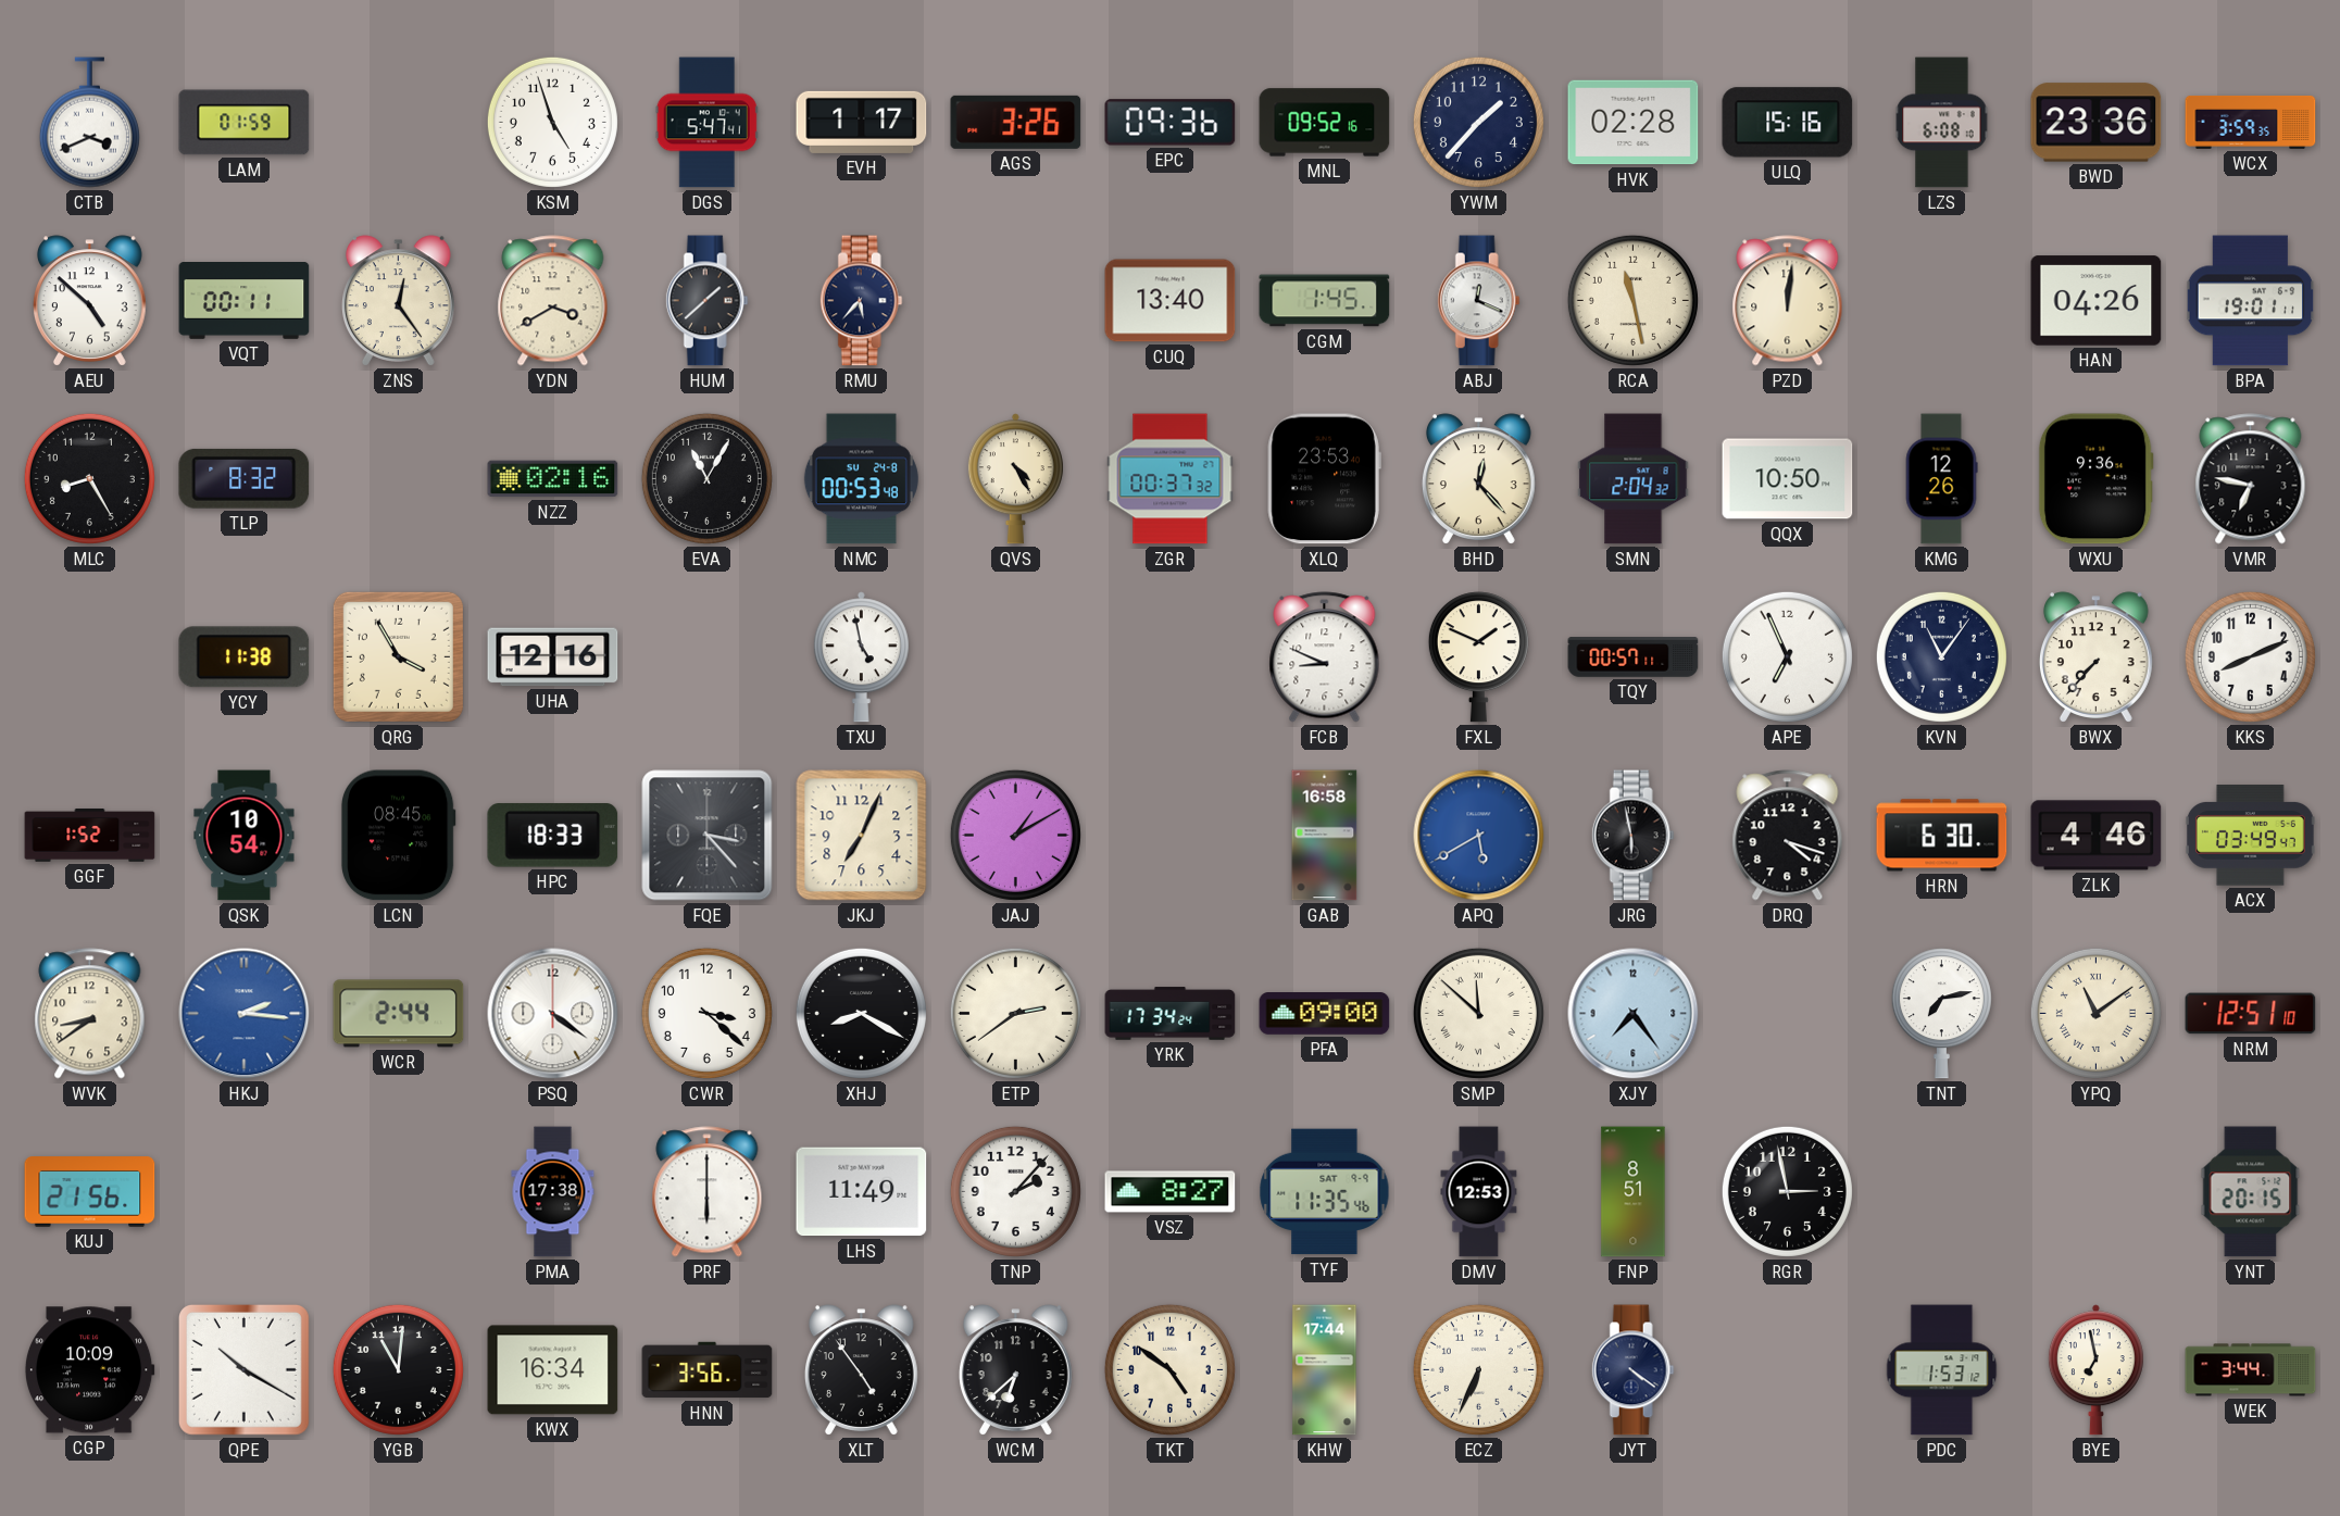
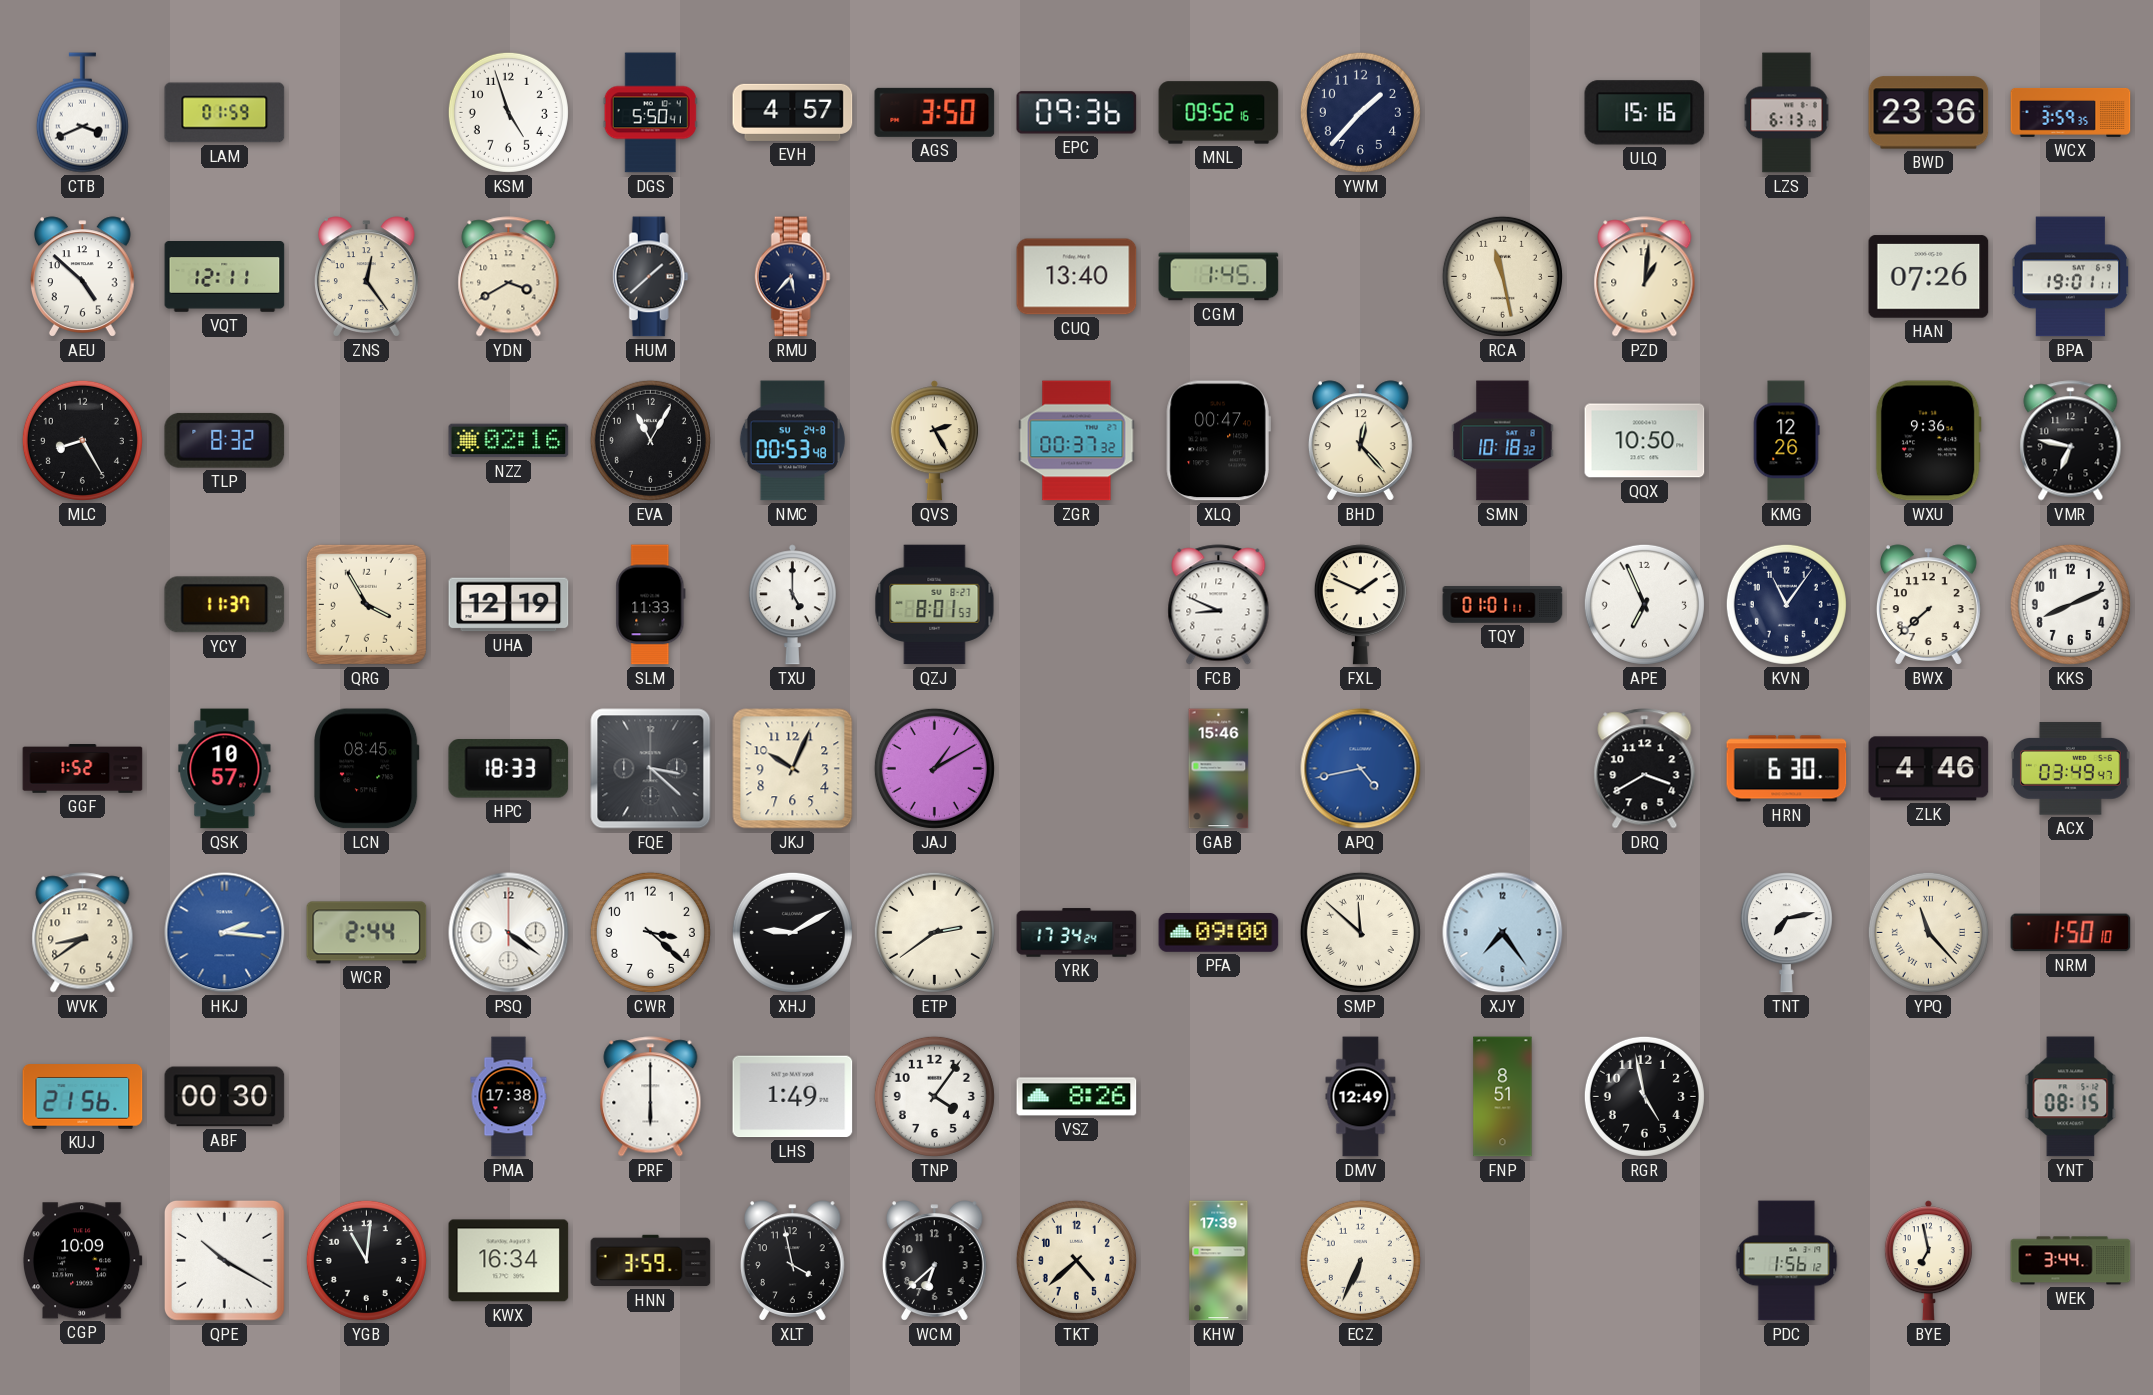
DGS: 5:47 -> 5:50 (650, 113)
EVH: 1:17 -> 4:57 (793, 112)
AGS: 3:26 -> 3:50 (935, 112)
HVK: 02:28 -> none (1634, 123)
LZS: 6:08 -> 6:13 (1787, 113)
VQT: 00:11 -> 12:11 (225, 277)
ABJ: 12:19 -> none (1478, 301)
PZD: 12:01 -> 1:01 (1645, 277)
HAN: 04:26 -> 07:26 (1929, 277)
QVS: 4:25 -> 2:25 (934, 441)
XLQ: 23:53 -> 00:47 (1218, 441)
SMN: 2:04 -> 10:18 (1503, 441)
YCY: 11:38 -> 11:37 (225, 605)
UHA: 12:16 -> 12:19 (509, 605)
SLM: none -> 11:33 (651, 605)
TXU: 4:58 -> 5:00 (792, 605)
QZJ: none -> 8:01 (935, 605)
TQY: 00:57 -> 01:01 (1503, 605)
BWX: 7:37 -> 7:38 (1928, 605)
QSK: 10:54 -> 10:57 (225, 769)
FQE: 3:23 -> 3:22 (651, 769)
JKJ: 7:04 -> 10:04 (793, 769)
GAB: 16:58 -> 15:46 (1219, 769)
APQ: 5:40 -> 4:43 (1361, 769)
JRG: 5:58 -> none (1632, 836)
DRQ: 4:18 -> 3:40 (1645, 769)
XHJ: 8:20 -> 9:10 (792, 932)
YPQ: 11:09 -> 11:23 (1928, 932)
NRM: 12:51 -> 1:50 (2071, 933)
ABF: none -> 00:30 (225, 1097)
LHS: 11:49 -> 1:49 (793, 1097)
TNP: 2:07 -> 4:06 (934, 1096)
VSZ: 8:27 -> 8:26 (1077, 1097)
TYF: 11:35 -> none (1325, 1192)
DMV: 12:53 -> 12:49 (1361, 1097)
RGR: 2:58 -> 4:58 (1644, 1096)
YNT: 20:15 -> 08:15 (2071, 1097)
HNN: 3:56 -> 3:59 (651, 1261)
XLT: 4:54 -> 3:58 (792, 1261)
TKT: 4:51 -> 4:38 (1076, 1260)
KHW: 17:44 -> 17:39 (1219, 1261)
JYT: 4:21 -> none (1632, 1370)
PDC: 1:53 -> 1:56 (1787, 1261)
